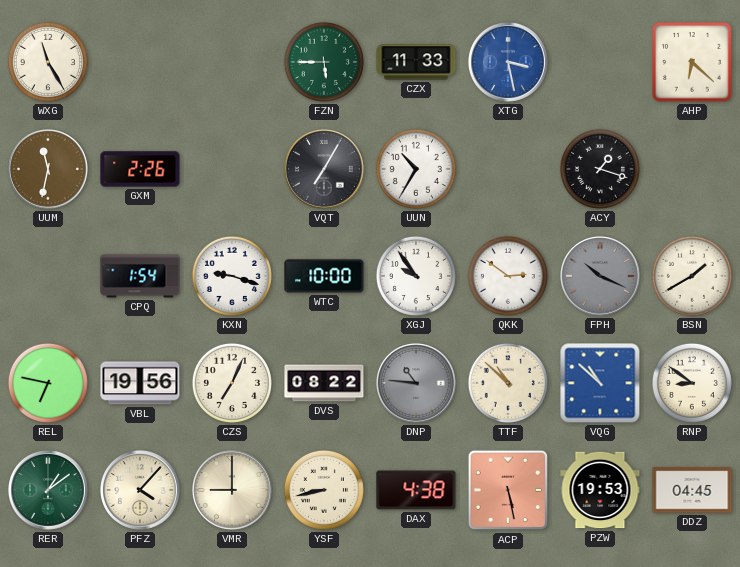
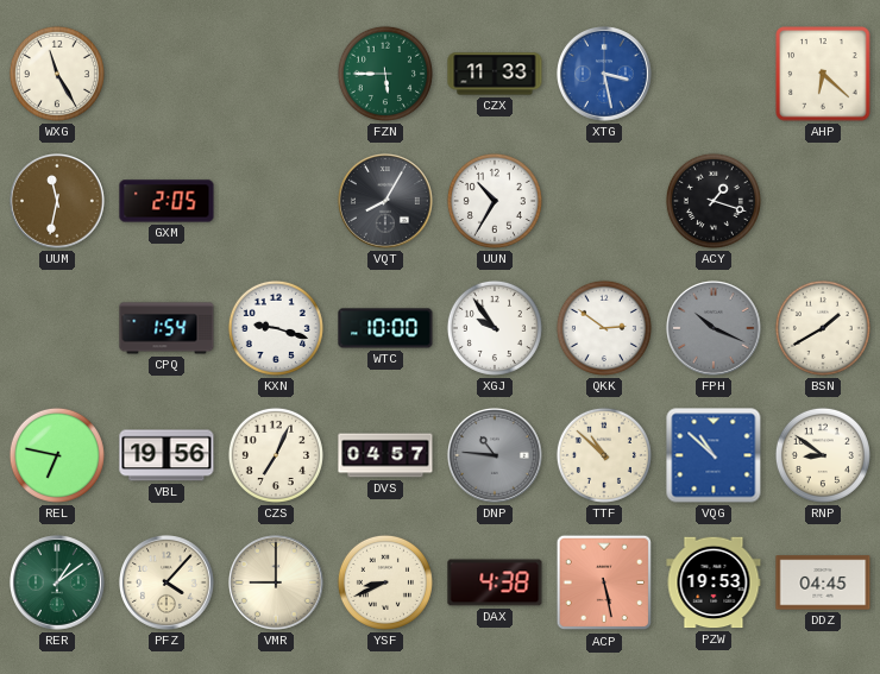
GXM: 2:26 -> 2:05 (166, 201)
VQT: 7:05 -> 8:05 (386, 202)
DVS: 08:22 -> 04:57 (385, 455)
YSF: 8:43 -> 8:41 (385, 582)
